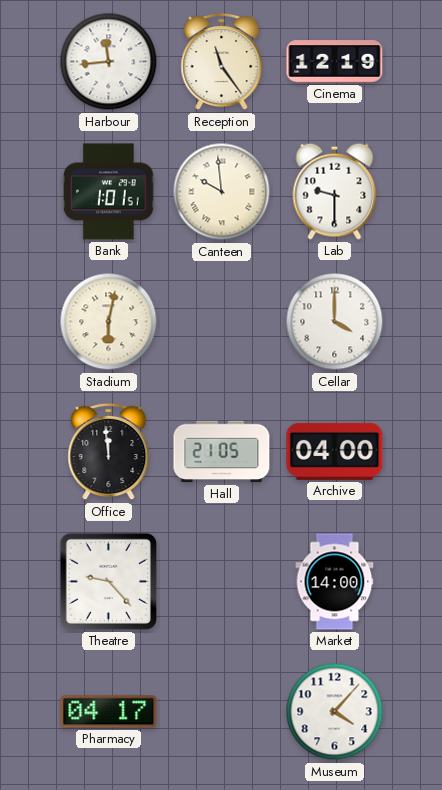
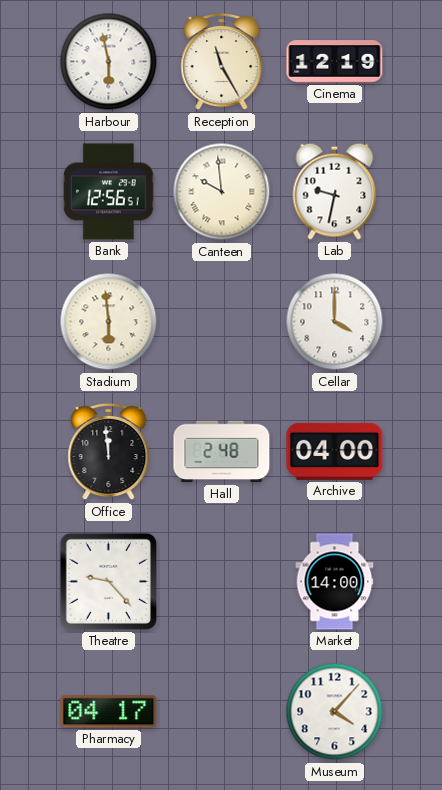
Harbour: 11:44 -> 5:58 (109, 62)
Reception: 11:24 -> 11:25 (222, 62)
Bank: 1:01 -> 12:56 (109, 192)
Lab: 9:30 -> 9:32 (335, 191)
Stadium: 6:02 -> 5:59 (109, 322)
Hall: 21:05 -> 2:48 (222, 452)
